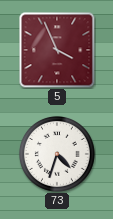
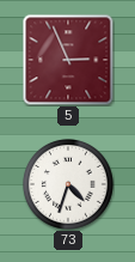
5: 3:56 -> 2:56 (68, 60)
